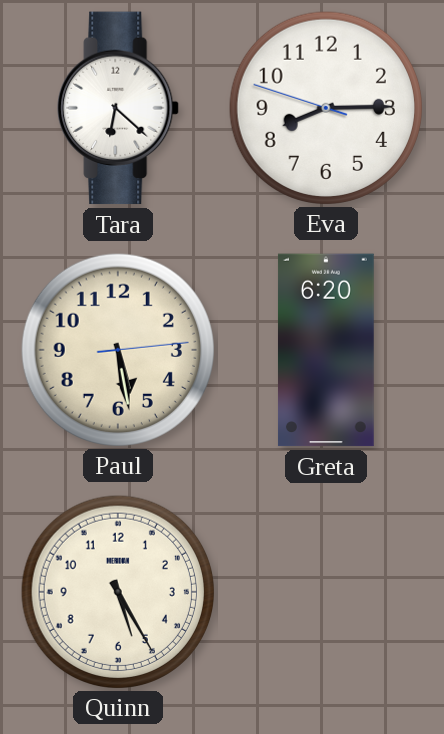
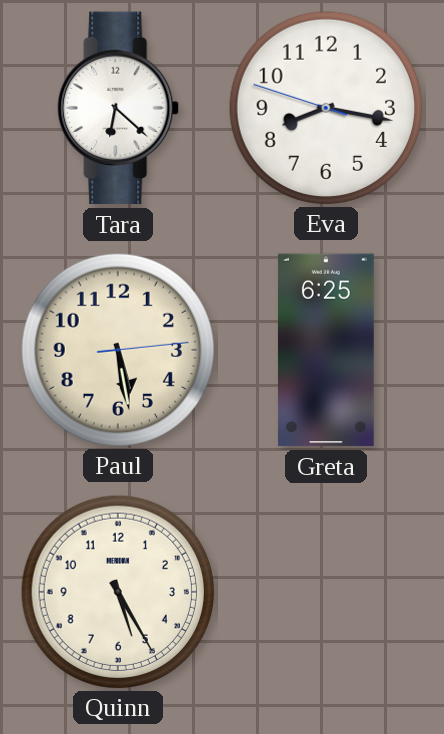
Eva: 8:14 -> 8:16 (325, 107)
Greta: 6:20 -> 6:25 (326, 350)
